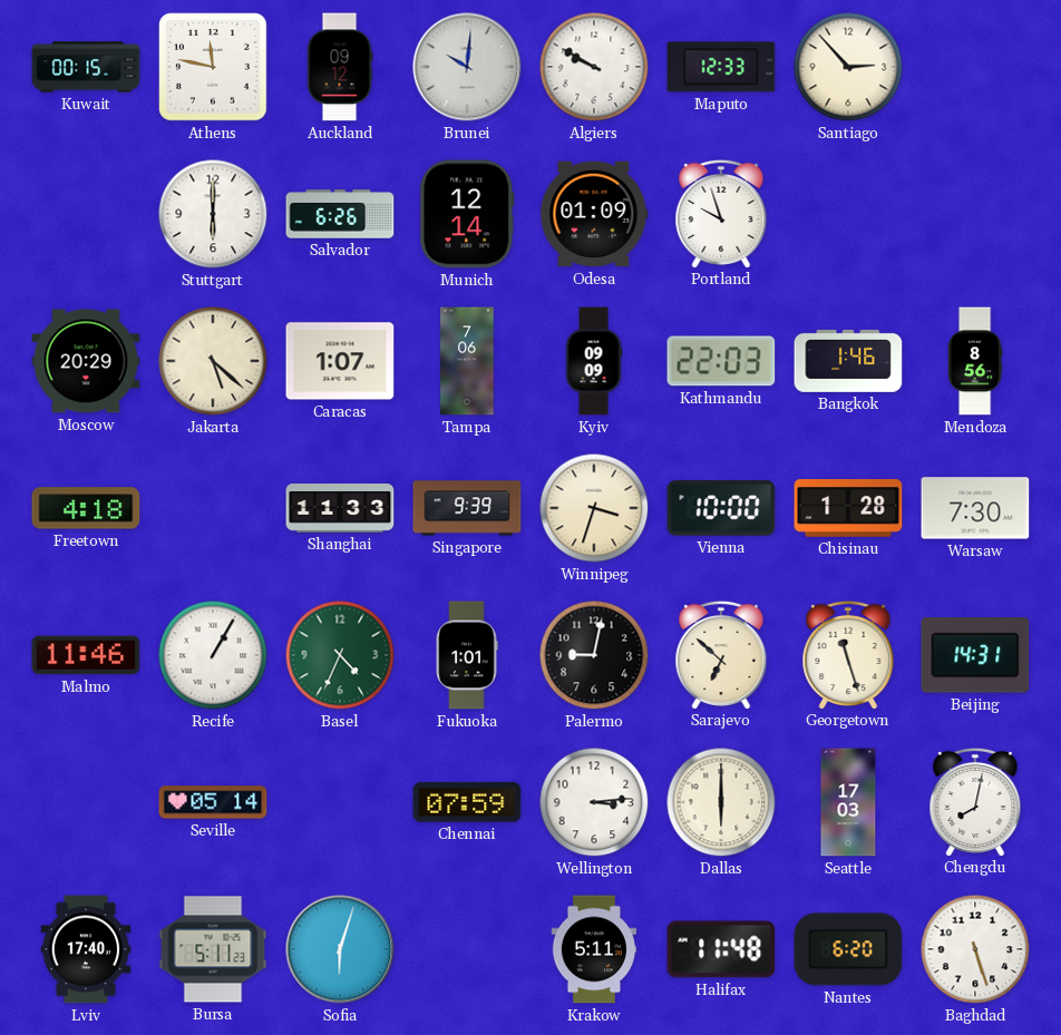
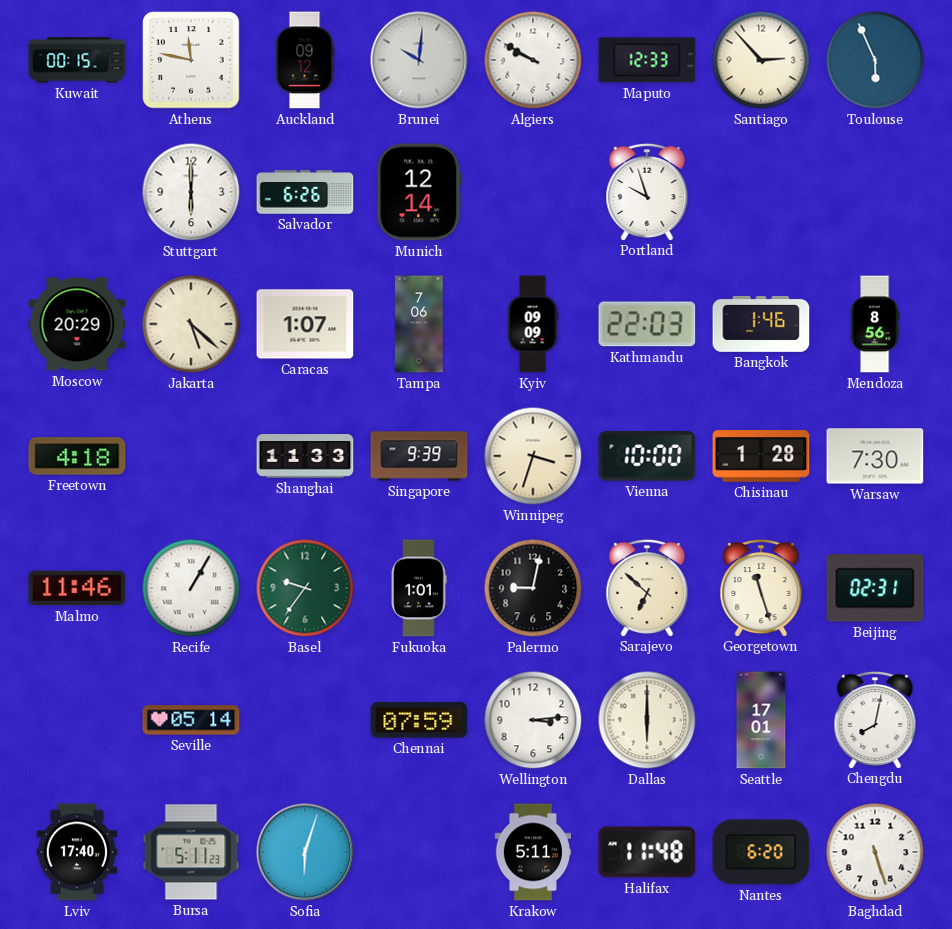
Toulouse: none -> 5:56 (875, 60)
Odesa: 01:09 -> none (594, 214)
Basel: 4:34 -> 9:36 (305, 588)
Beijing: 14:31 -> 02:31 (875, 588)
Seattle: 17:03 -> 17:01 (761, 720)
